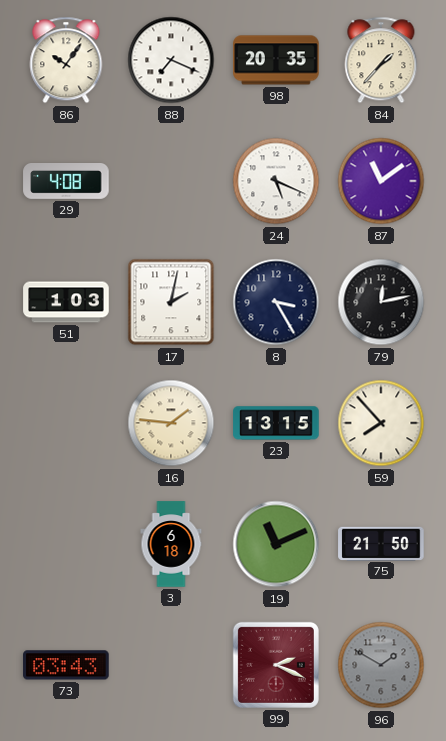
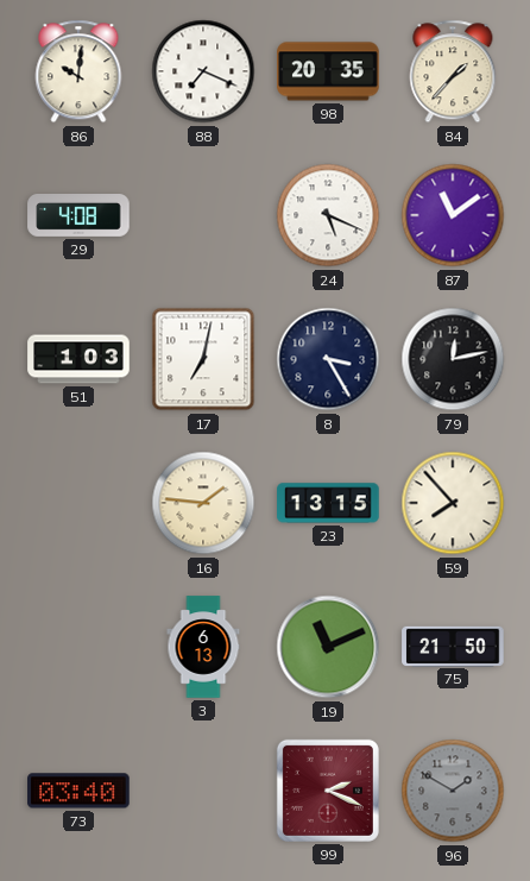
86: 10:06 -> 10:01 (78, 71)
17: 2:02 -> 7:02 (203, 359)
3: 6:18 -> 6:13 (203, 647)
73: 03:43 -> 03:40 (78, 791)
